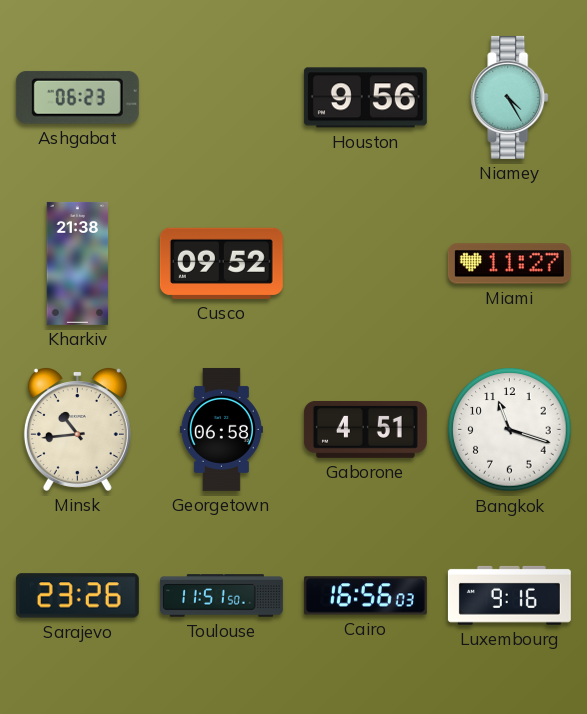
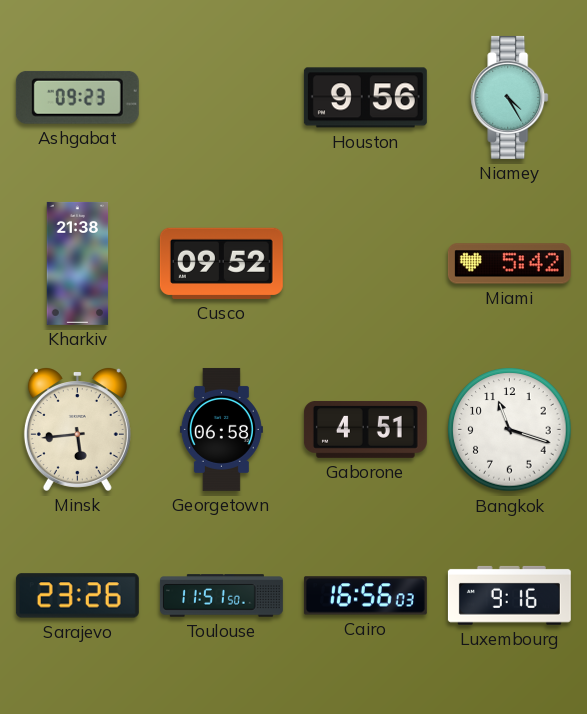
Ashgabat: 06:23 -> 09:23 (77, 97)
Miami: 11:27 -> 5:42 (509, 264)
Minsk: 10:44 -> 5:44 (77, 430)
